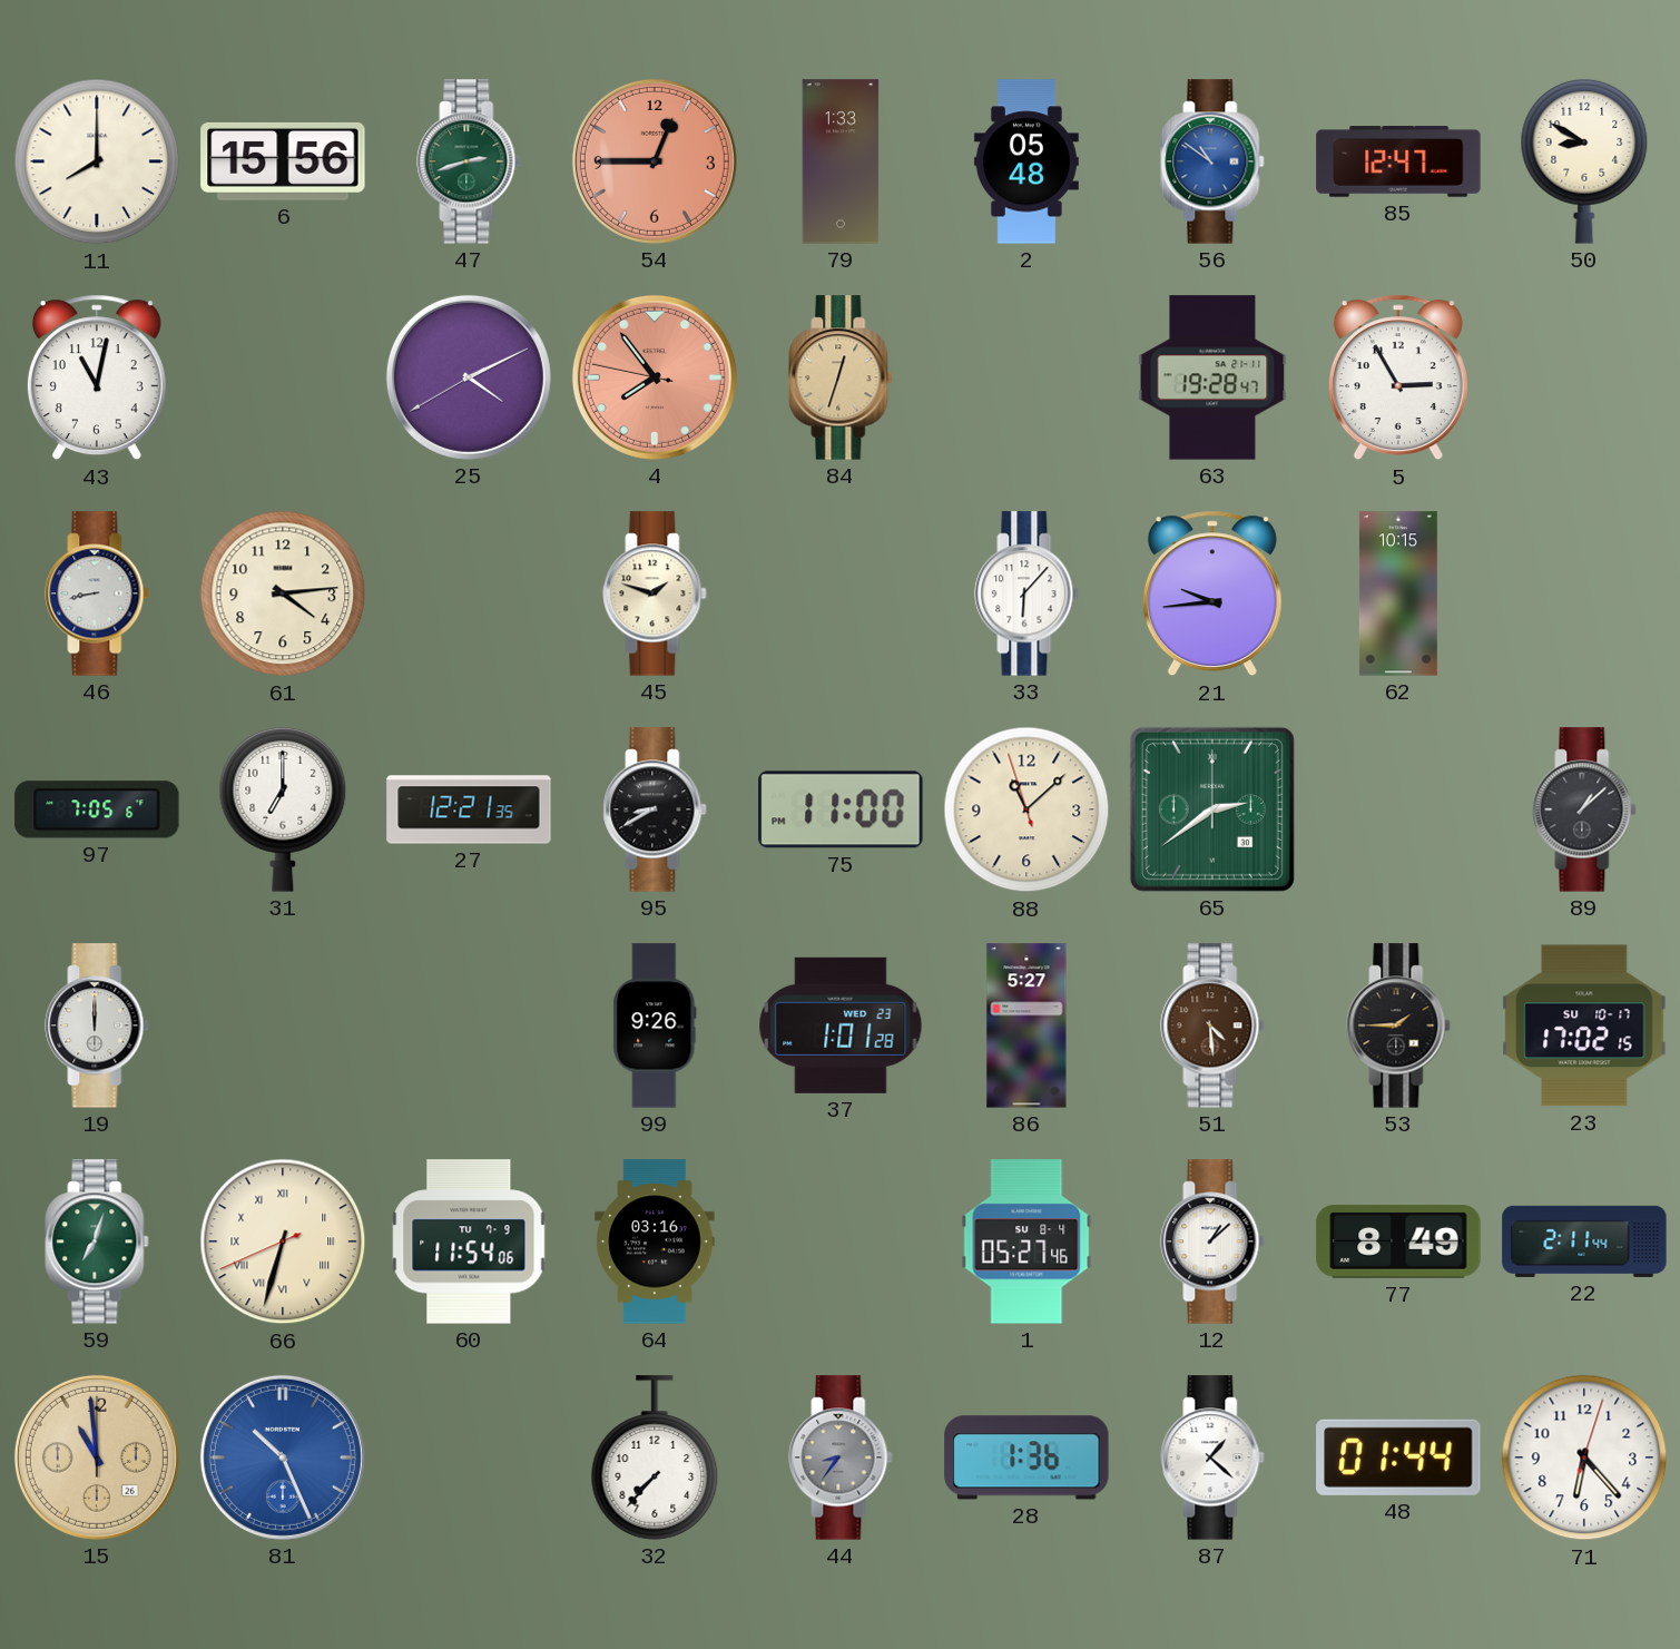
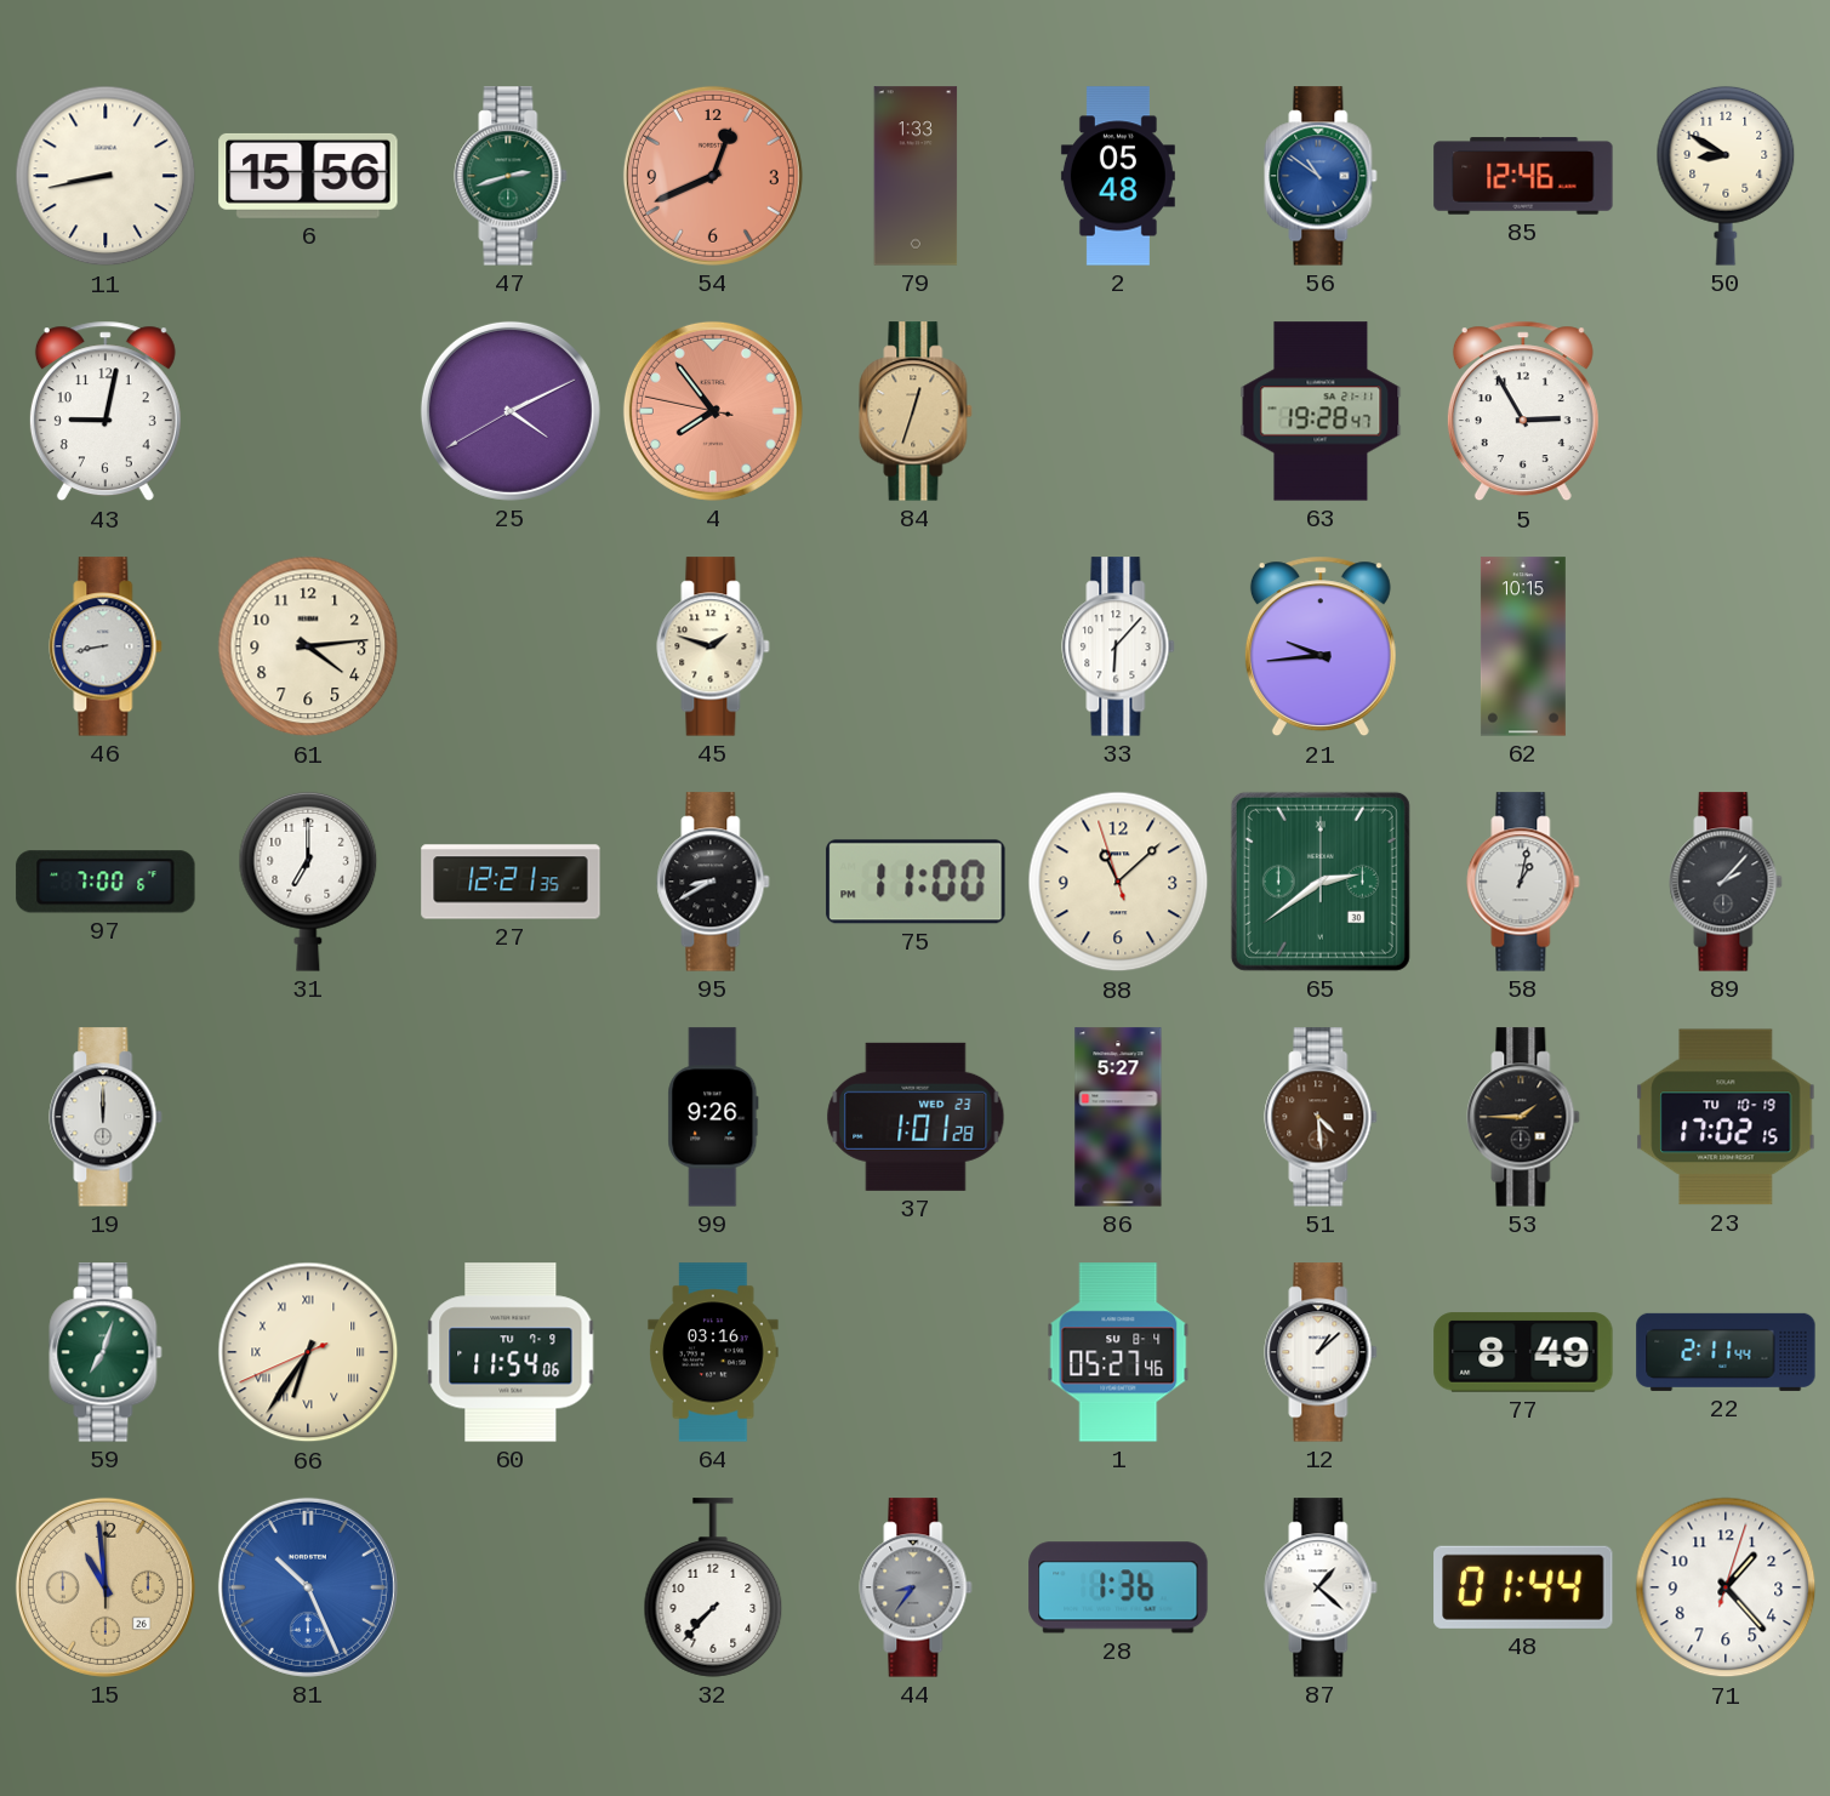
11: 8:00 -> 8:43 (106, 176)
54: 12:45 -> 12:41 (713, 176)
85: 12:47 -> 12:46 (1523, 176)
43: 11:02 -> 9:02 (106, 411)
97: 7:05 -> 7:00 (106, 882)
58: none -> 1:02 (1523, 882)
89: 1:08 -> 2:07 (1726, 882)
23 date: SU 10-17 -> TU 10-19 (1726, 1117)
66: 6:32 -> 6:35 (308, 1352)
71: 6:23 -> 1:23 (1726, 1587)
